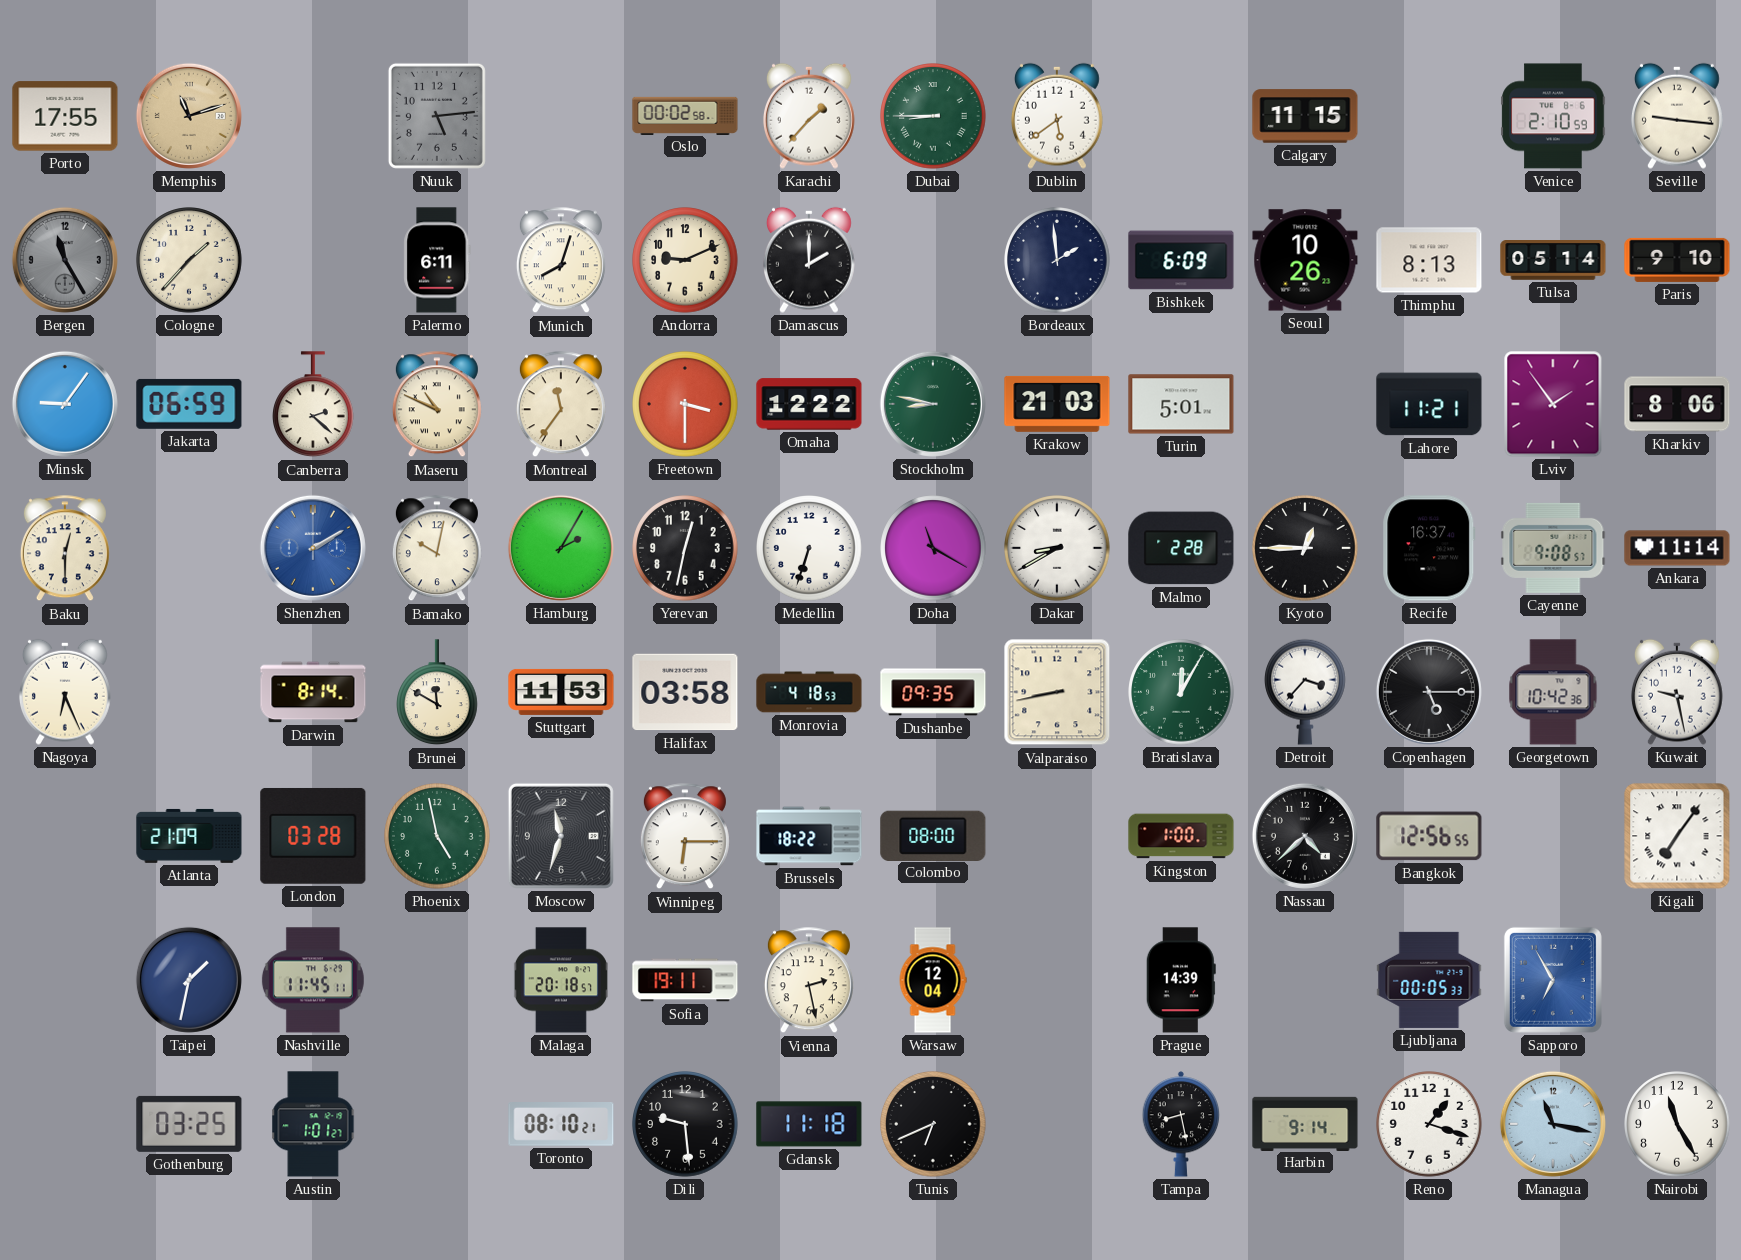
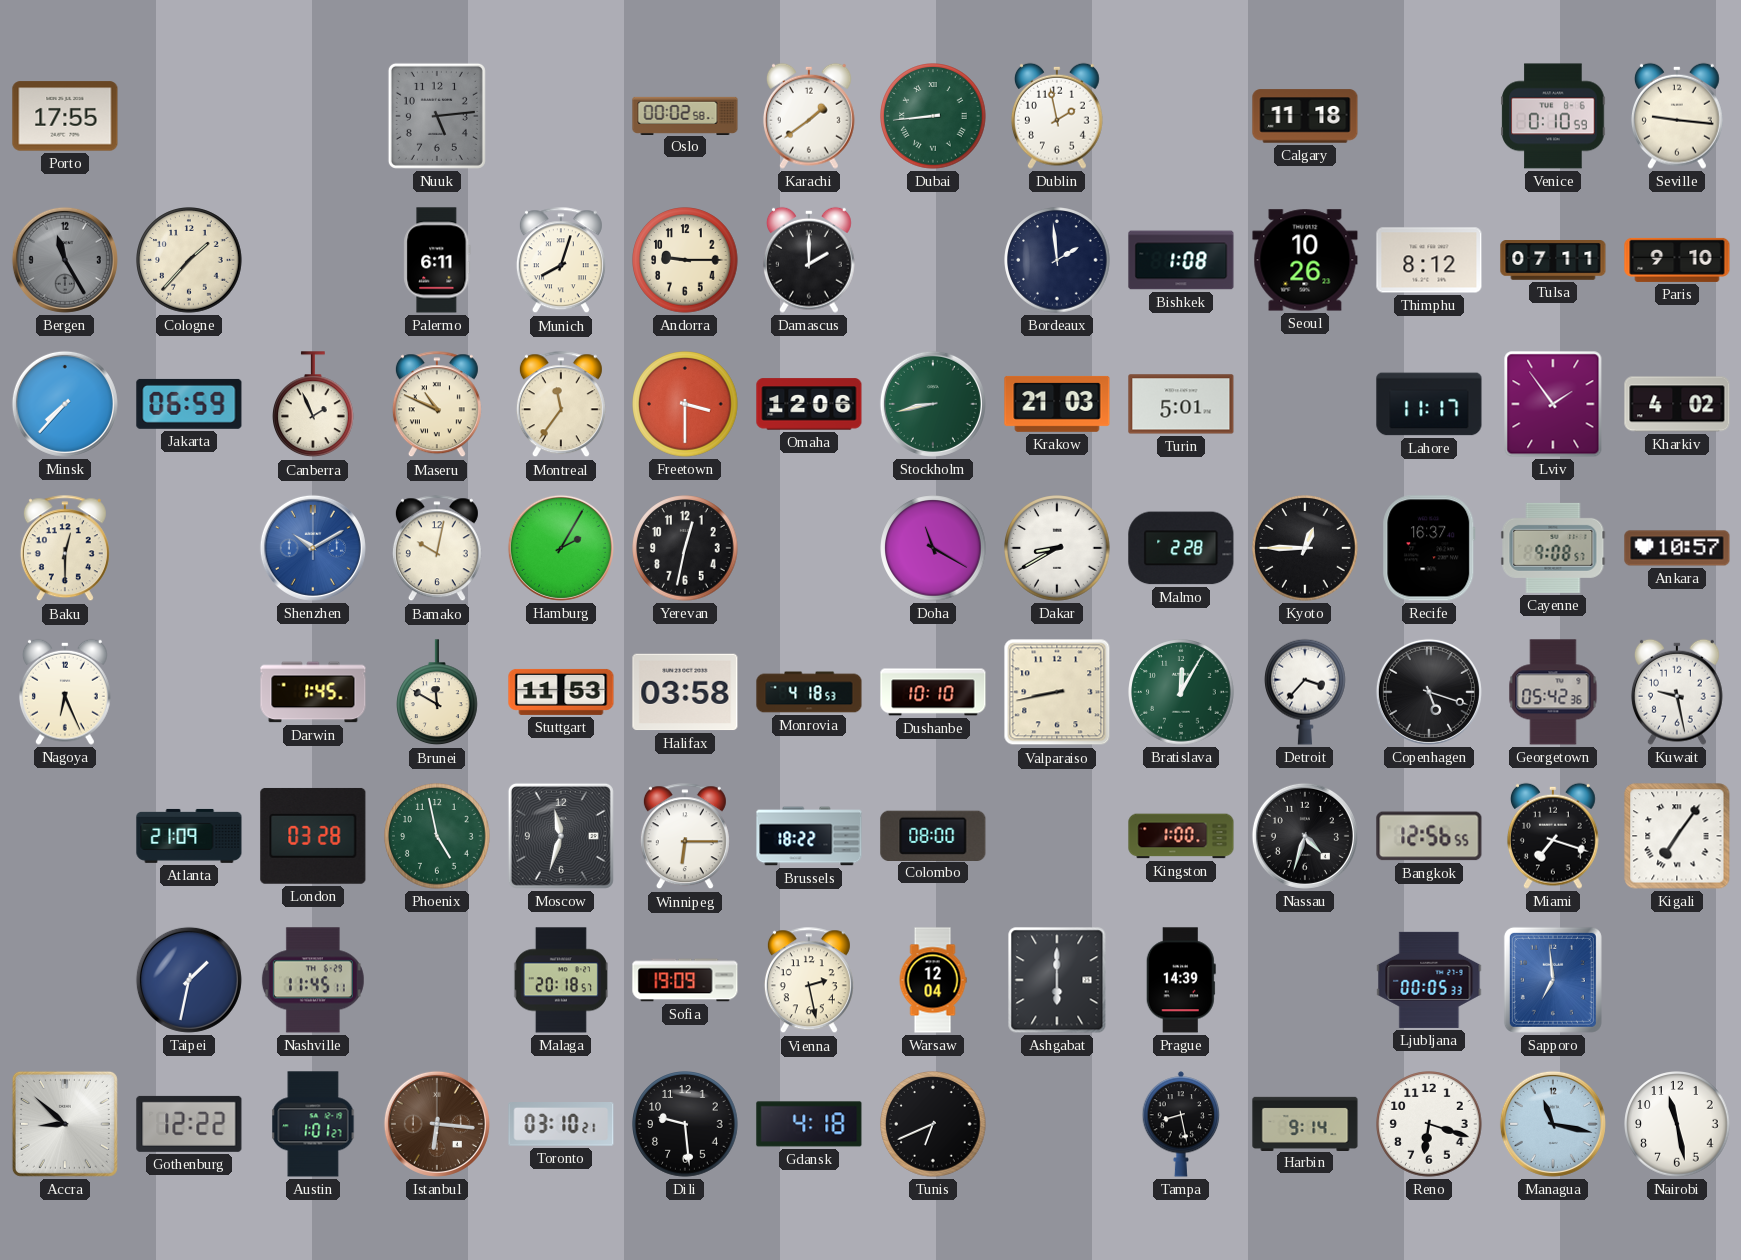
Memphis: 11:12 -> none (189, 116)
Karachi: 1:37 -> 1:39 (809, 116)
Dubai: 8:45 -> 8:44 (933, 116)
Dublin: 5:39 -> 1:58 (1057, 116)
Calgary: 11:15 -> 11:18 (1305, 116)
Venice: 2:10 -> 0:10 (1553, 116)
Andorra: 9:11 -> 9:15 (685, 260)
Bishkek: 6:09 -> 1:08 (1181, 260)
Thimphu: 8:13 -> 8:12 (1429, 260)
Tulsa: 05:14 -> 07:11 (1553, 261)
Minsk: 9:06 -> 7:37 (65, 404)
Canberra: 2:22 -> 1:56 (314, 405)
Omaha: 12:22 -> 12:06 (809, 404)
Stockholm: 8:47 -> 8:43 (933, 404)
Lahore: 11:21 -> 11:17 (1429, 404)
Kharkiv: 8:06 -> 4:02 (1677, 404)
Shenzhen: 2:10 -> 10:10 (313, 548)
Medellin: 6:33 -> none (809, 548)
Ankara: 11:14 -> 10:57 (1677, 548)
Darwin: 8:14 -> 1:45 (313, 692)
Dushanbe: 09:35 -> 10:10 (933, 692)
Copenhagen: 5:15 -> 5:18 (1429, 692)
Georgetown: 10:42 -> 05:42 (1553, 692)
Nassau: 4:38 -> 4:33 (1305, 836)
Miami: none -> 7:18 (1553, 836)
Sofia: 19:11 -> 19:09 (685, 980)
Ashgabat: none -> 6:00 (1057, 980)
Sapporo: 6:55 -> 6:59 (1553, 980)
Accra: none -> 8:52 (65, 1124)
Gothenburg: 03:25 -> 12:22 (189, 1124)
Istanbul: none -> 6:16 (437, 1124)
Toronto: 08:10 -> 03:10 (561, 1125)
Gdansk: 11:18 -> 4:18 (809, 1124)
Reno: 1:18 -> 6:18 (1429, 1124)
Nairobi: 11:25 -> 11:28 (1677, 1124)
